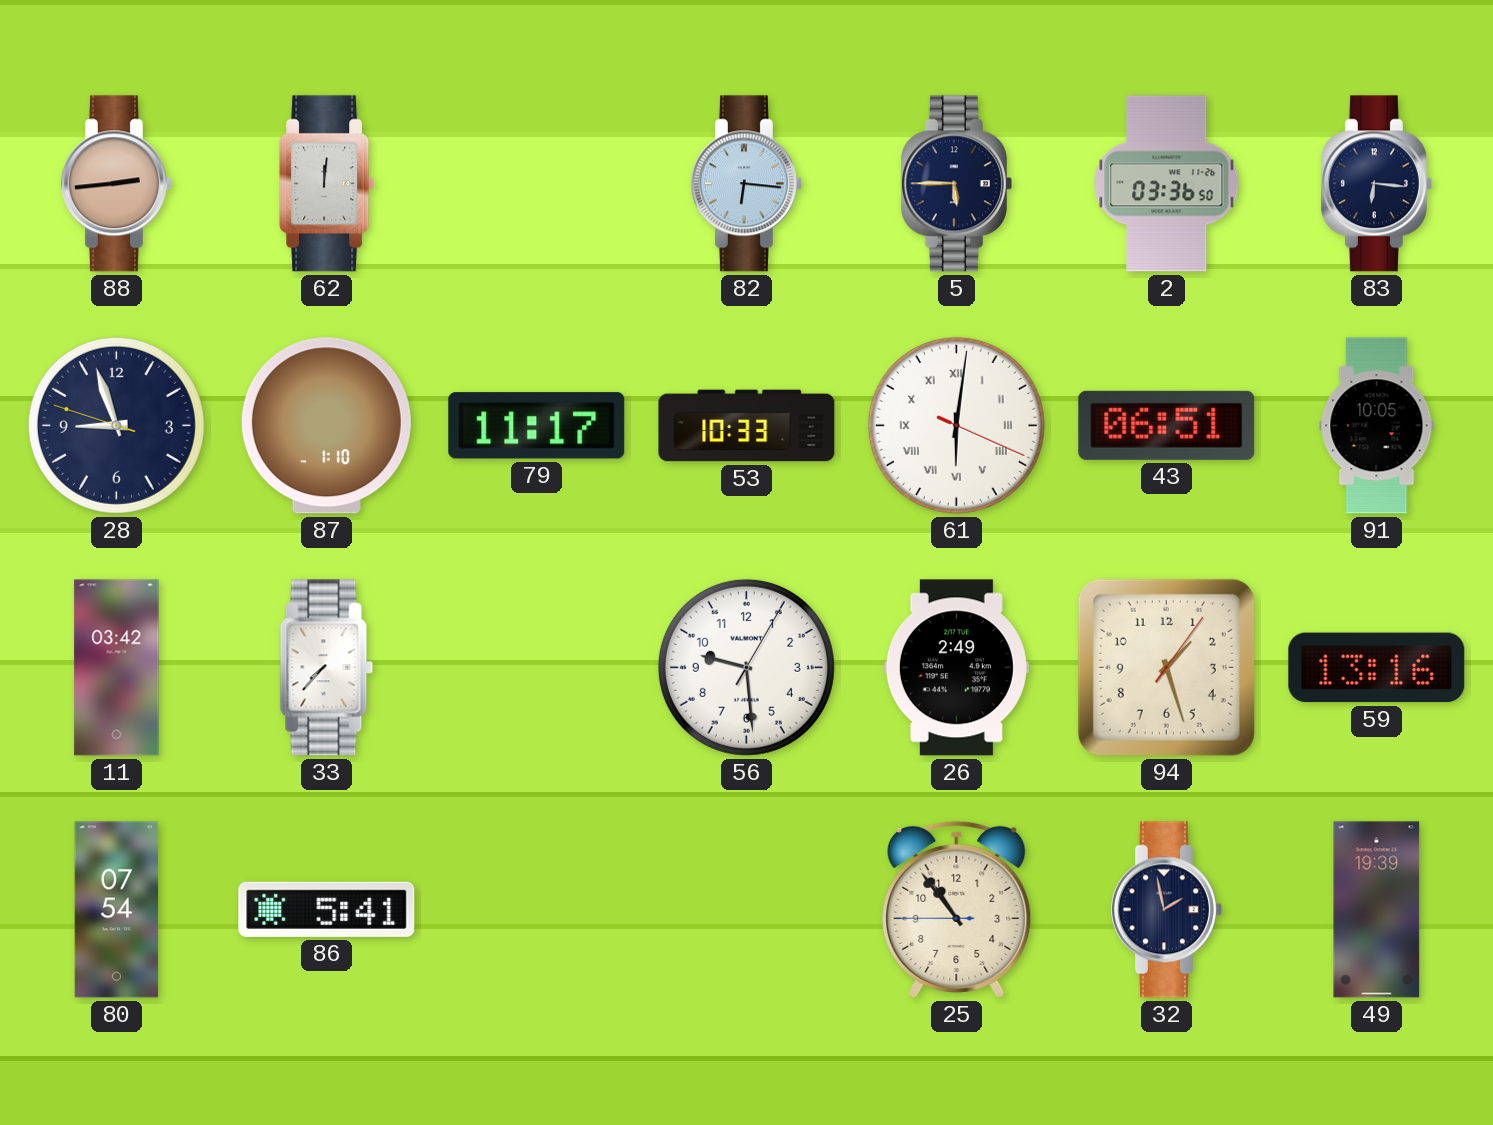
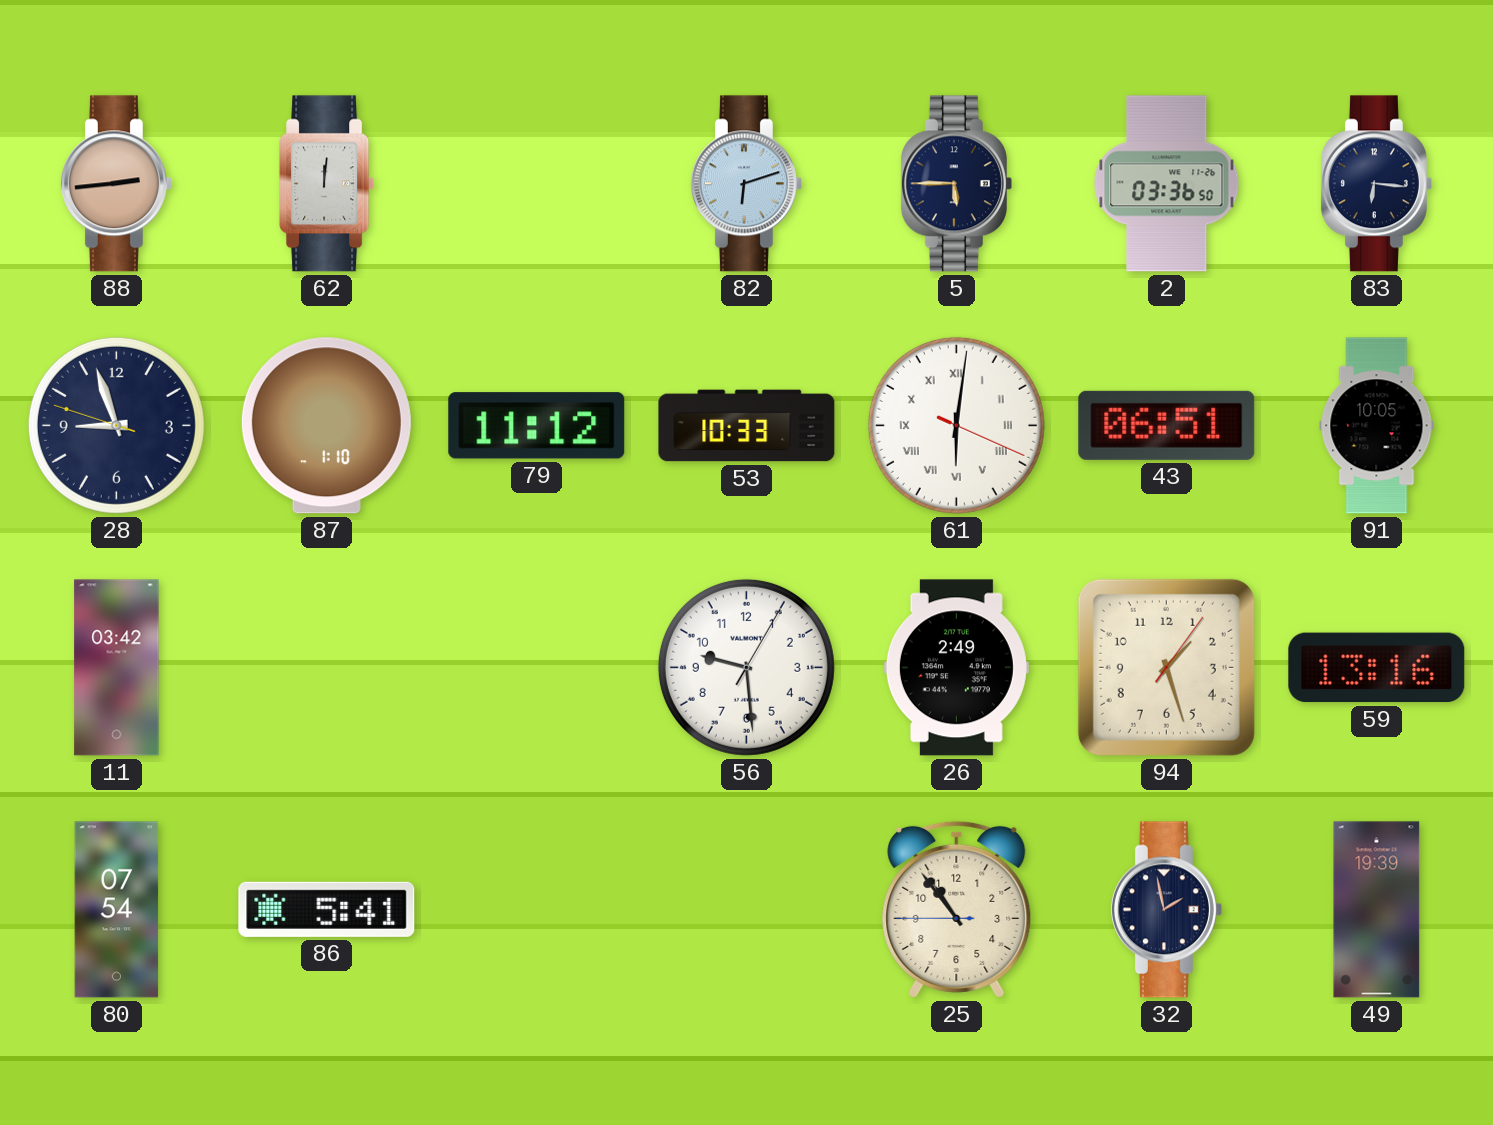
82: 6:16 -> 6:12 (746, 184)
79: 11:17 -> 11:12 (537, 426)
33: 7:37 -> none (327, 668)
